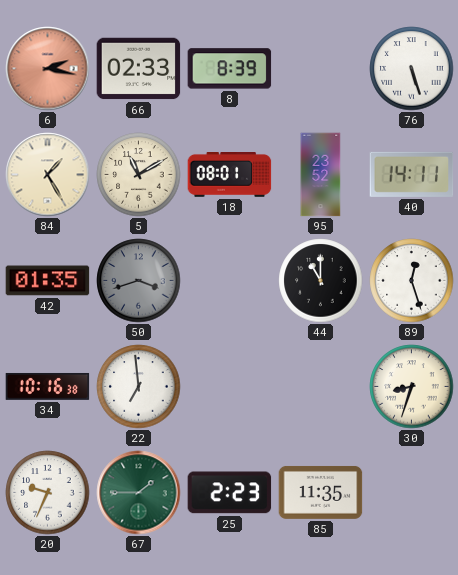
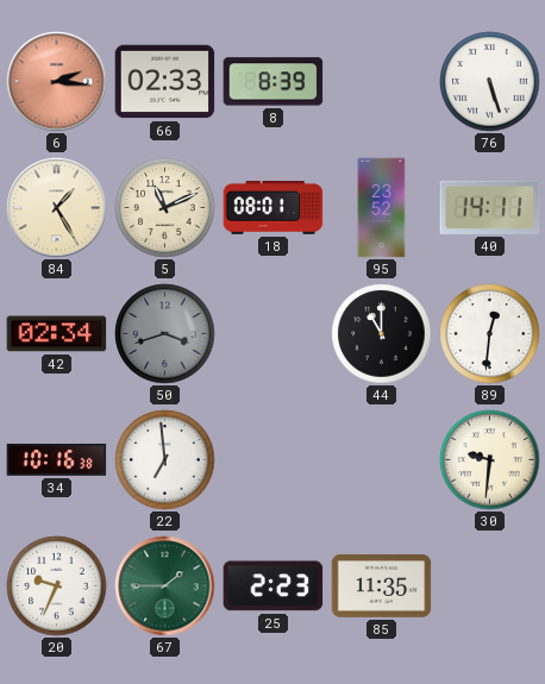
6: 2:17 -> 2:16 (57, 82)
5: 11:10 -> 11:11 (165, 208)
42: 01:35 -> 02:34 (57, 334)
89: 12:27 -> 12:31 (490, 334)
30: 8:33 -> 9:31 (490, 460)
